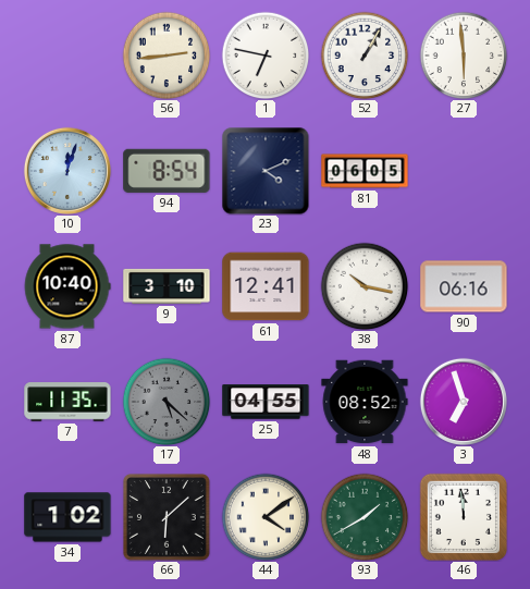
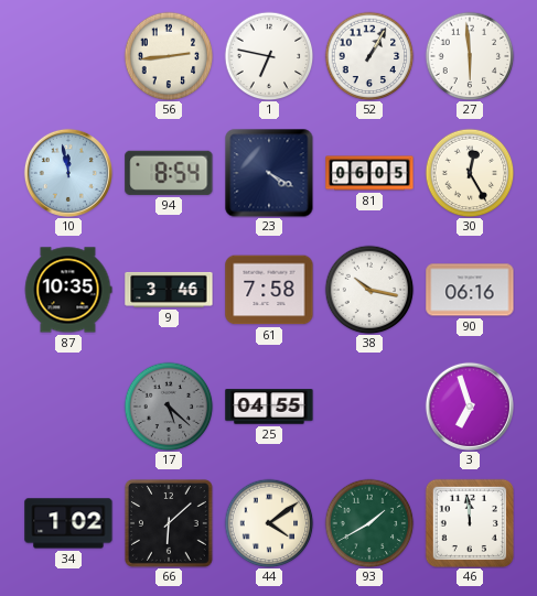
10: 12:03 -> 11:58 (68, 173)
23: 4:11 -> 4:20 (269, 173)
30: none -> 12:25 (470, 173)
87: 10:40 -> 10:35 (68, 290)
9: 3:10 -> 3:46 (169, 290)
61: 12:41 -> 7:58 (269, 290)
7: 11:35 -> none (67, 402)
48: 08:52 -> none (365, 402)
